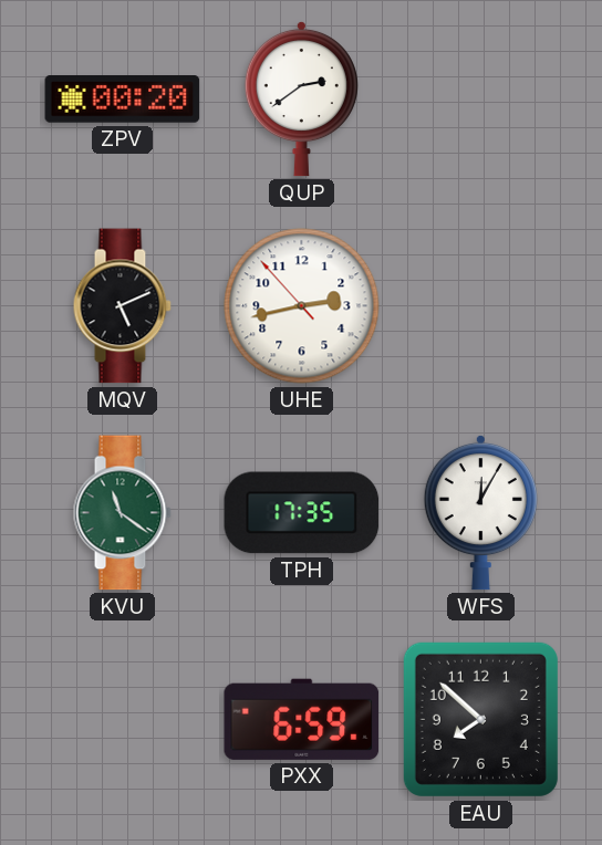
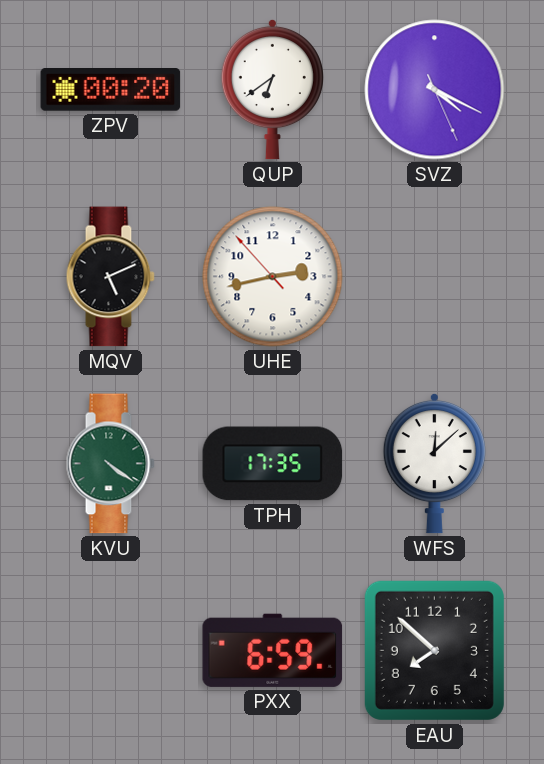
QUP: 2:39 -> 6:39 (272, 89)
SVZ: none -> 4:19 (435, 90)
KVU: 11:21 -> 4:21 (110, 464)
WFS: 12:05 -> 12:08 (434, 463)
